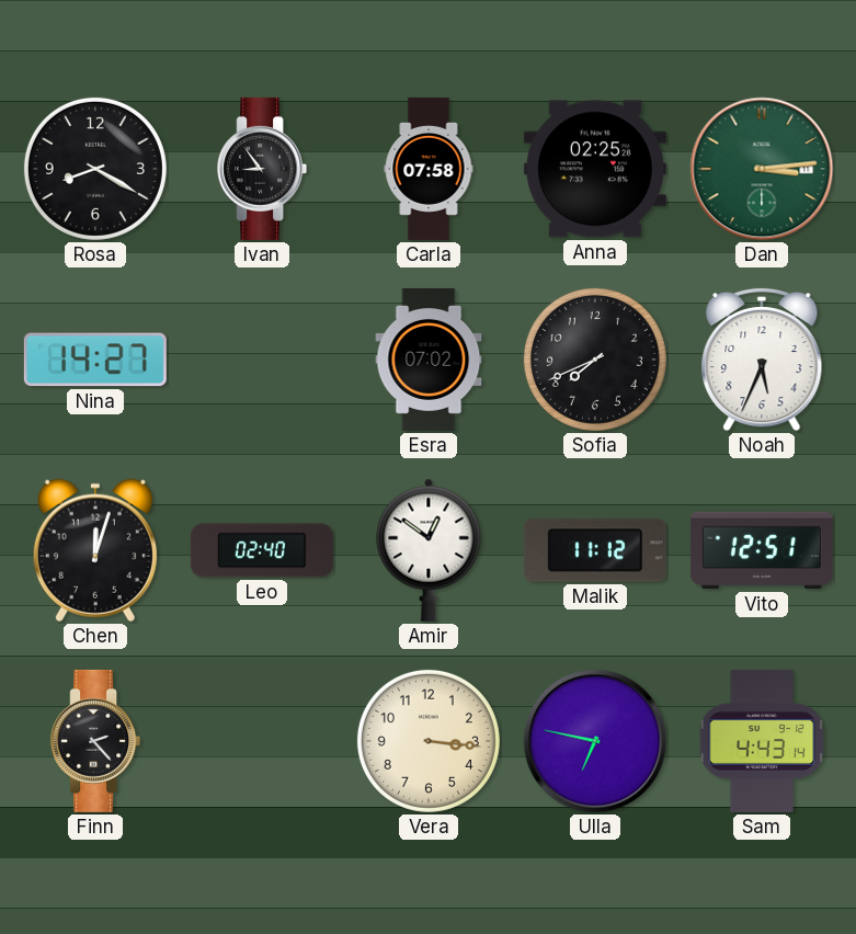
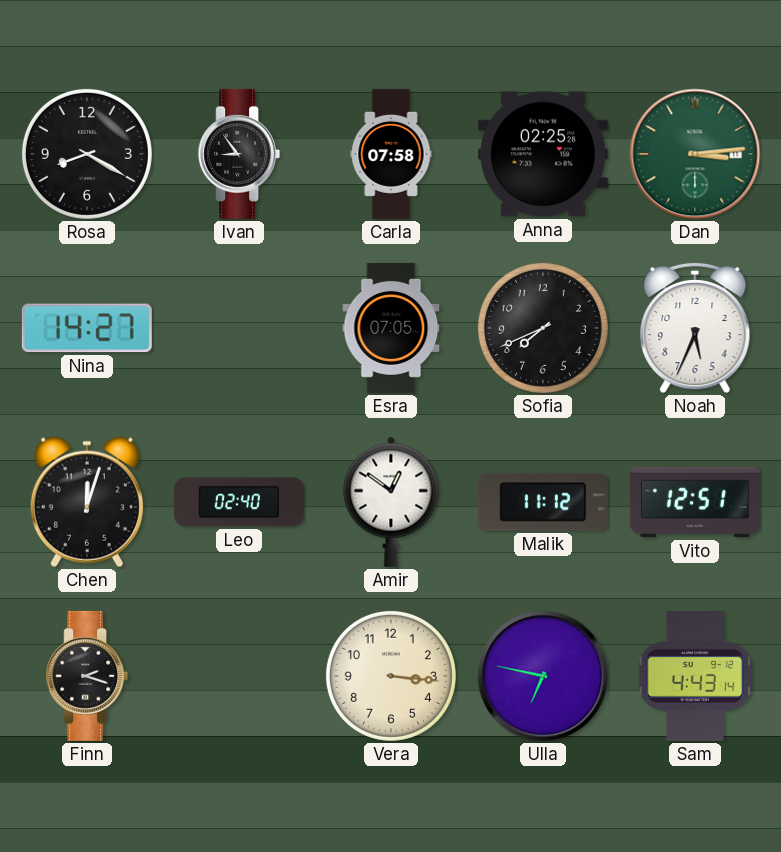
Esra: 07:02 -> 07:05 (391, 328)
Finn: 2:23 -> 2:18 (87, 676)
